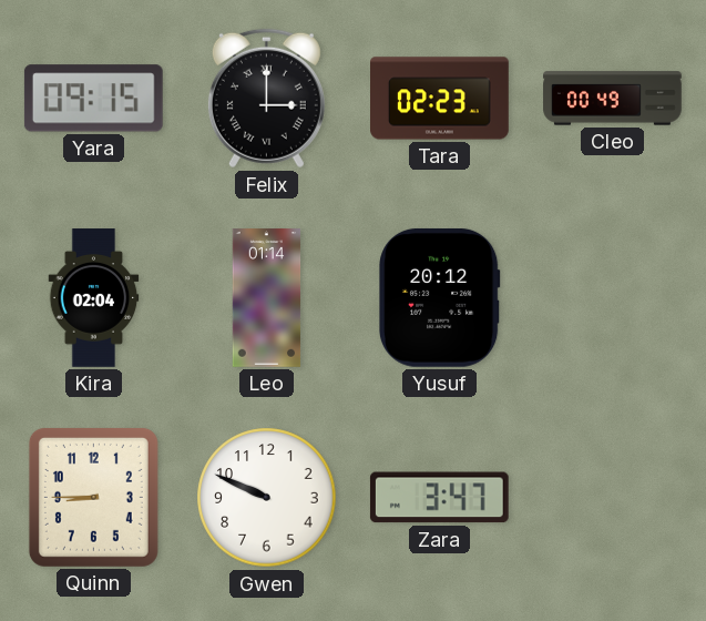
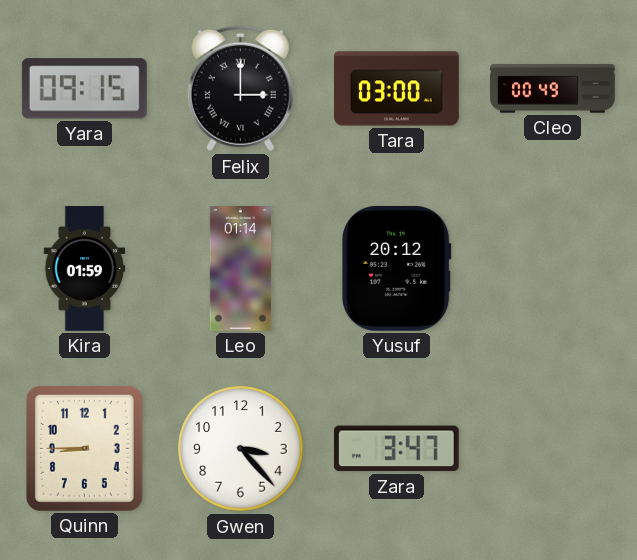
Tara: 02:23 -> 03:00 (397, 89)
Kira: 02:04 -> 01:59 (85, 269)
Gwen: 9:49 -> 3:23 (241, 449)
